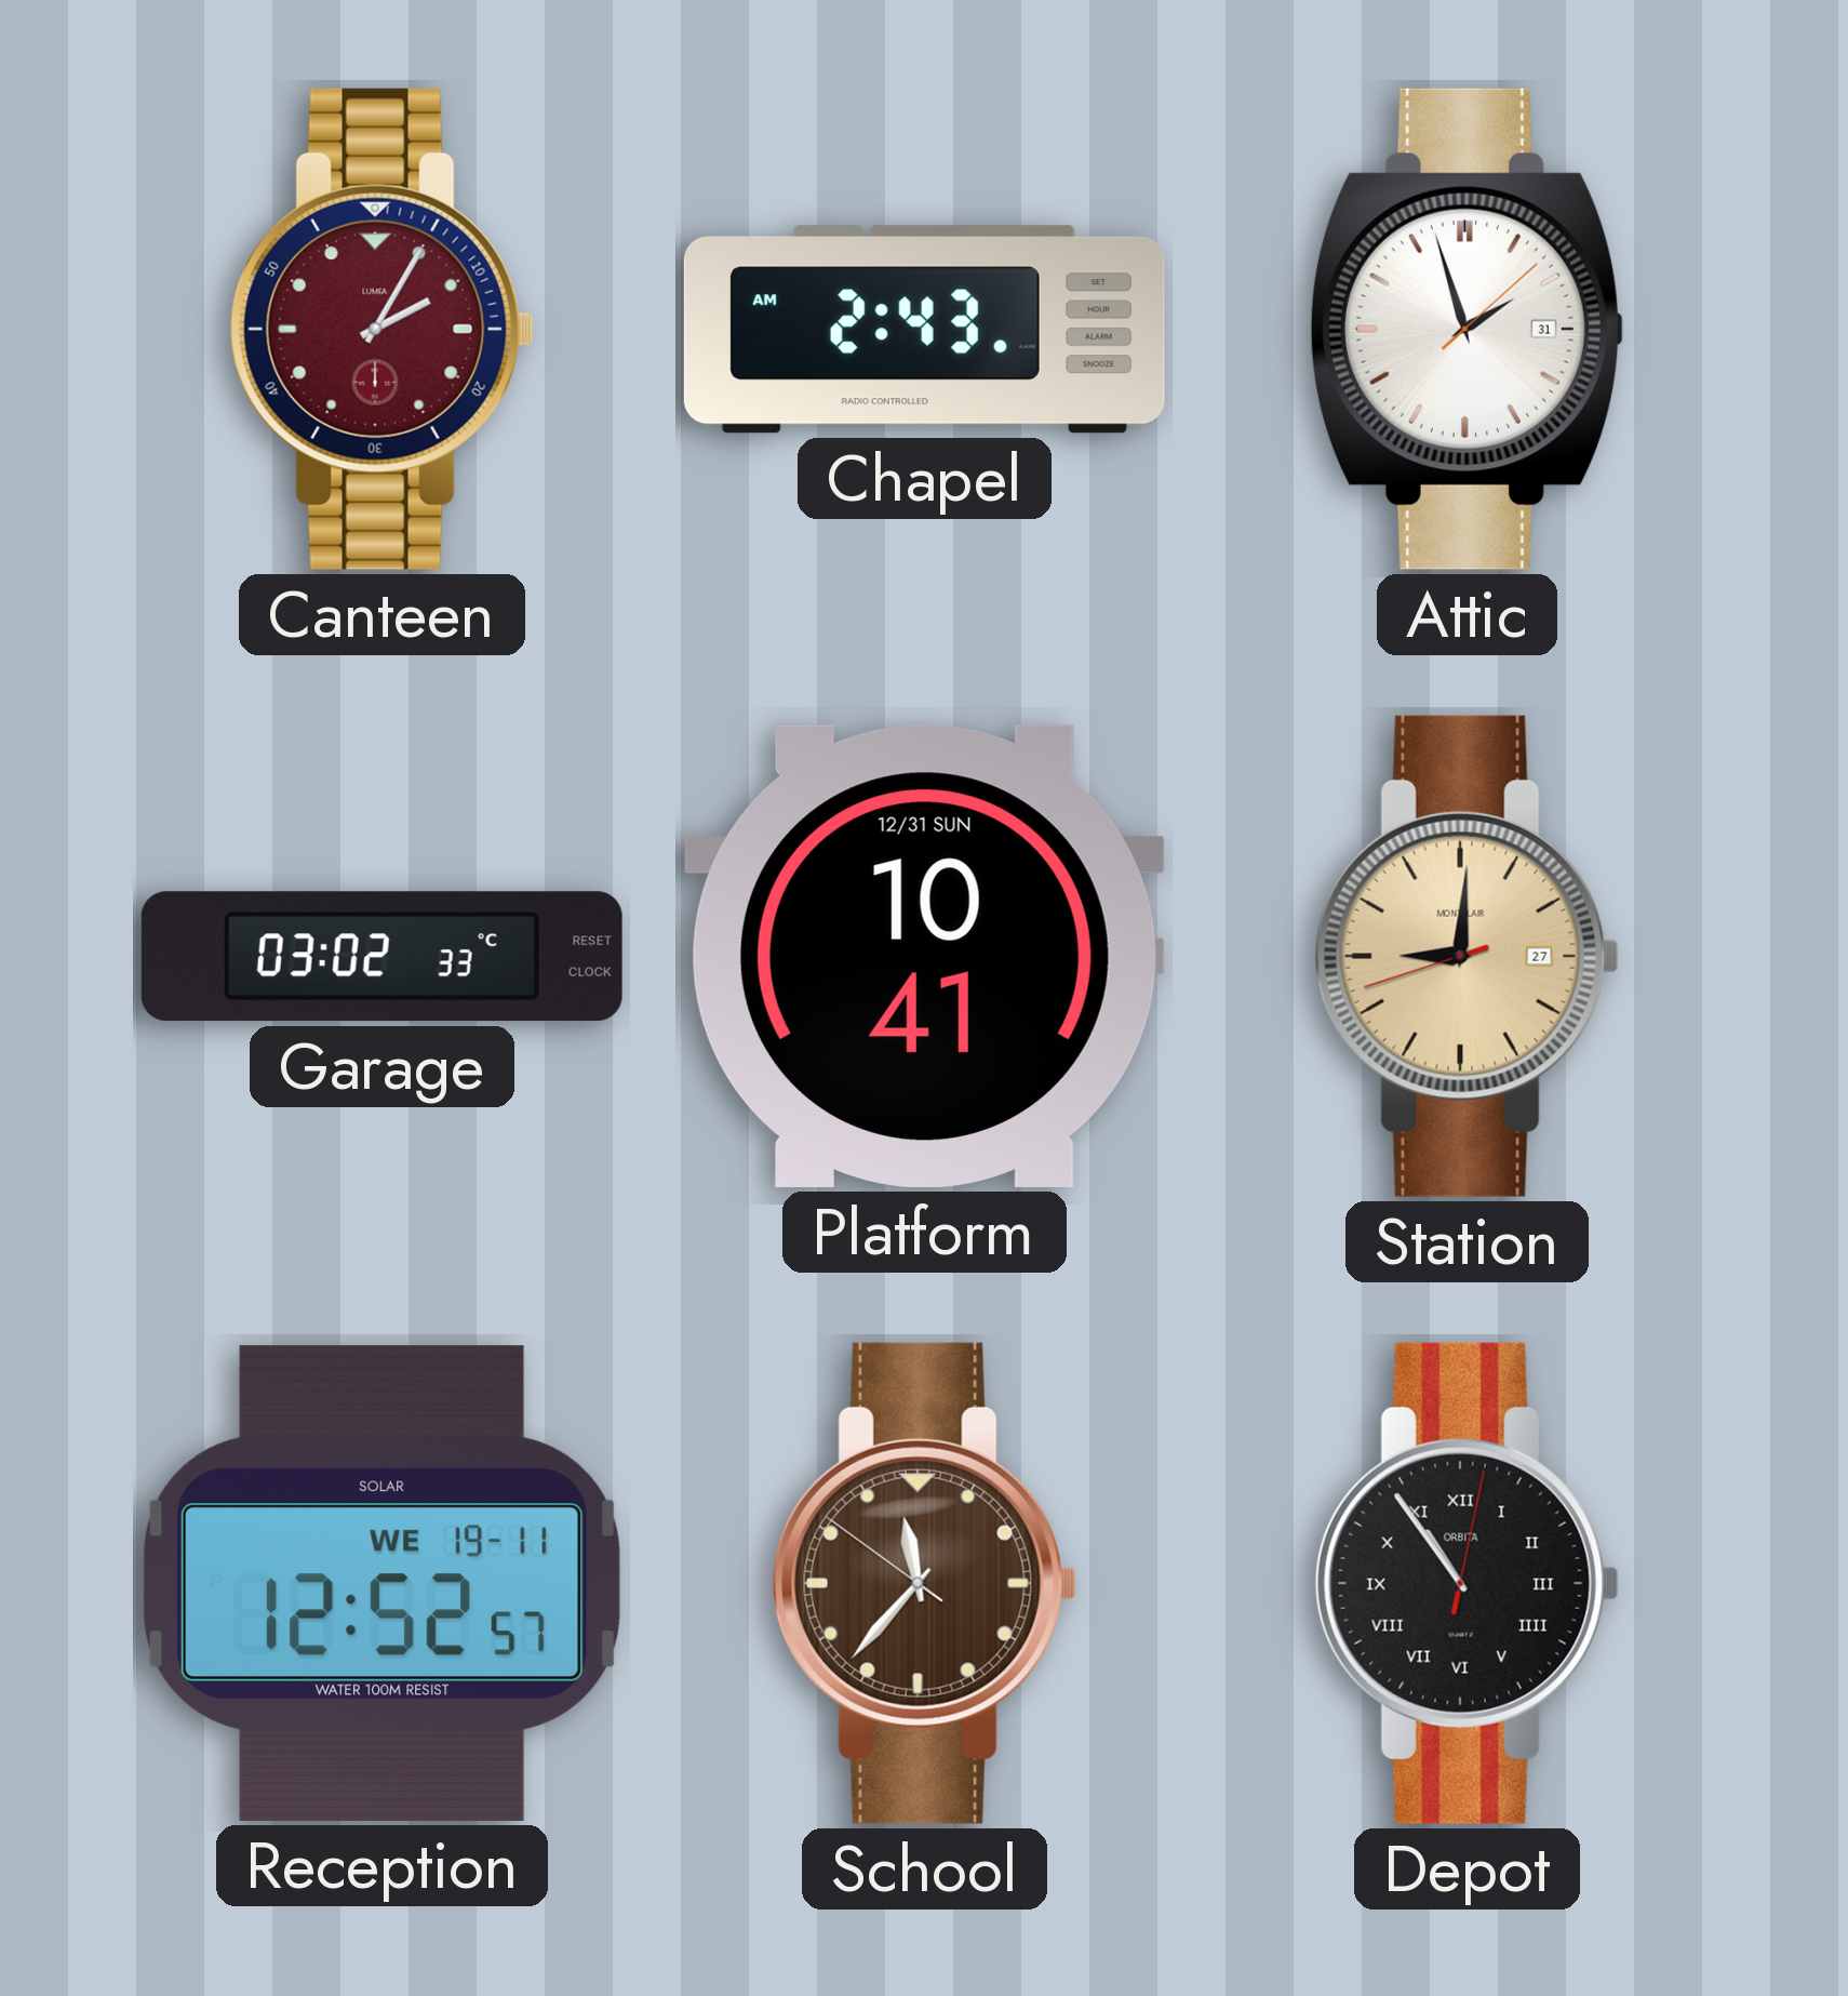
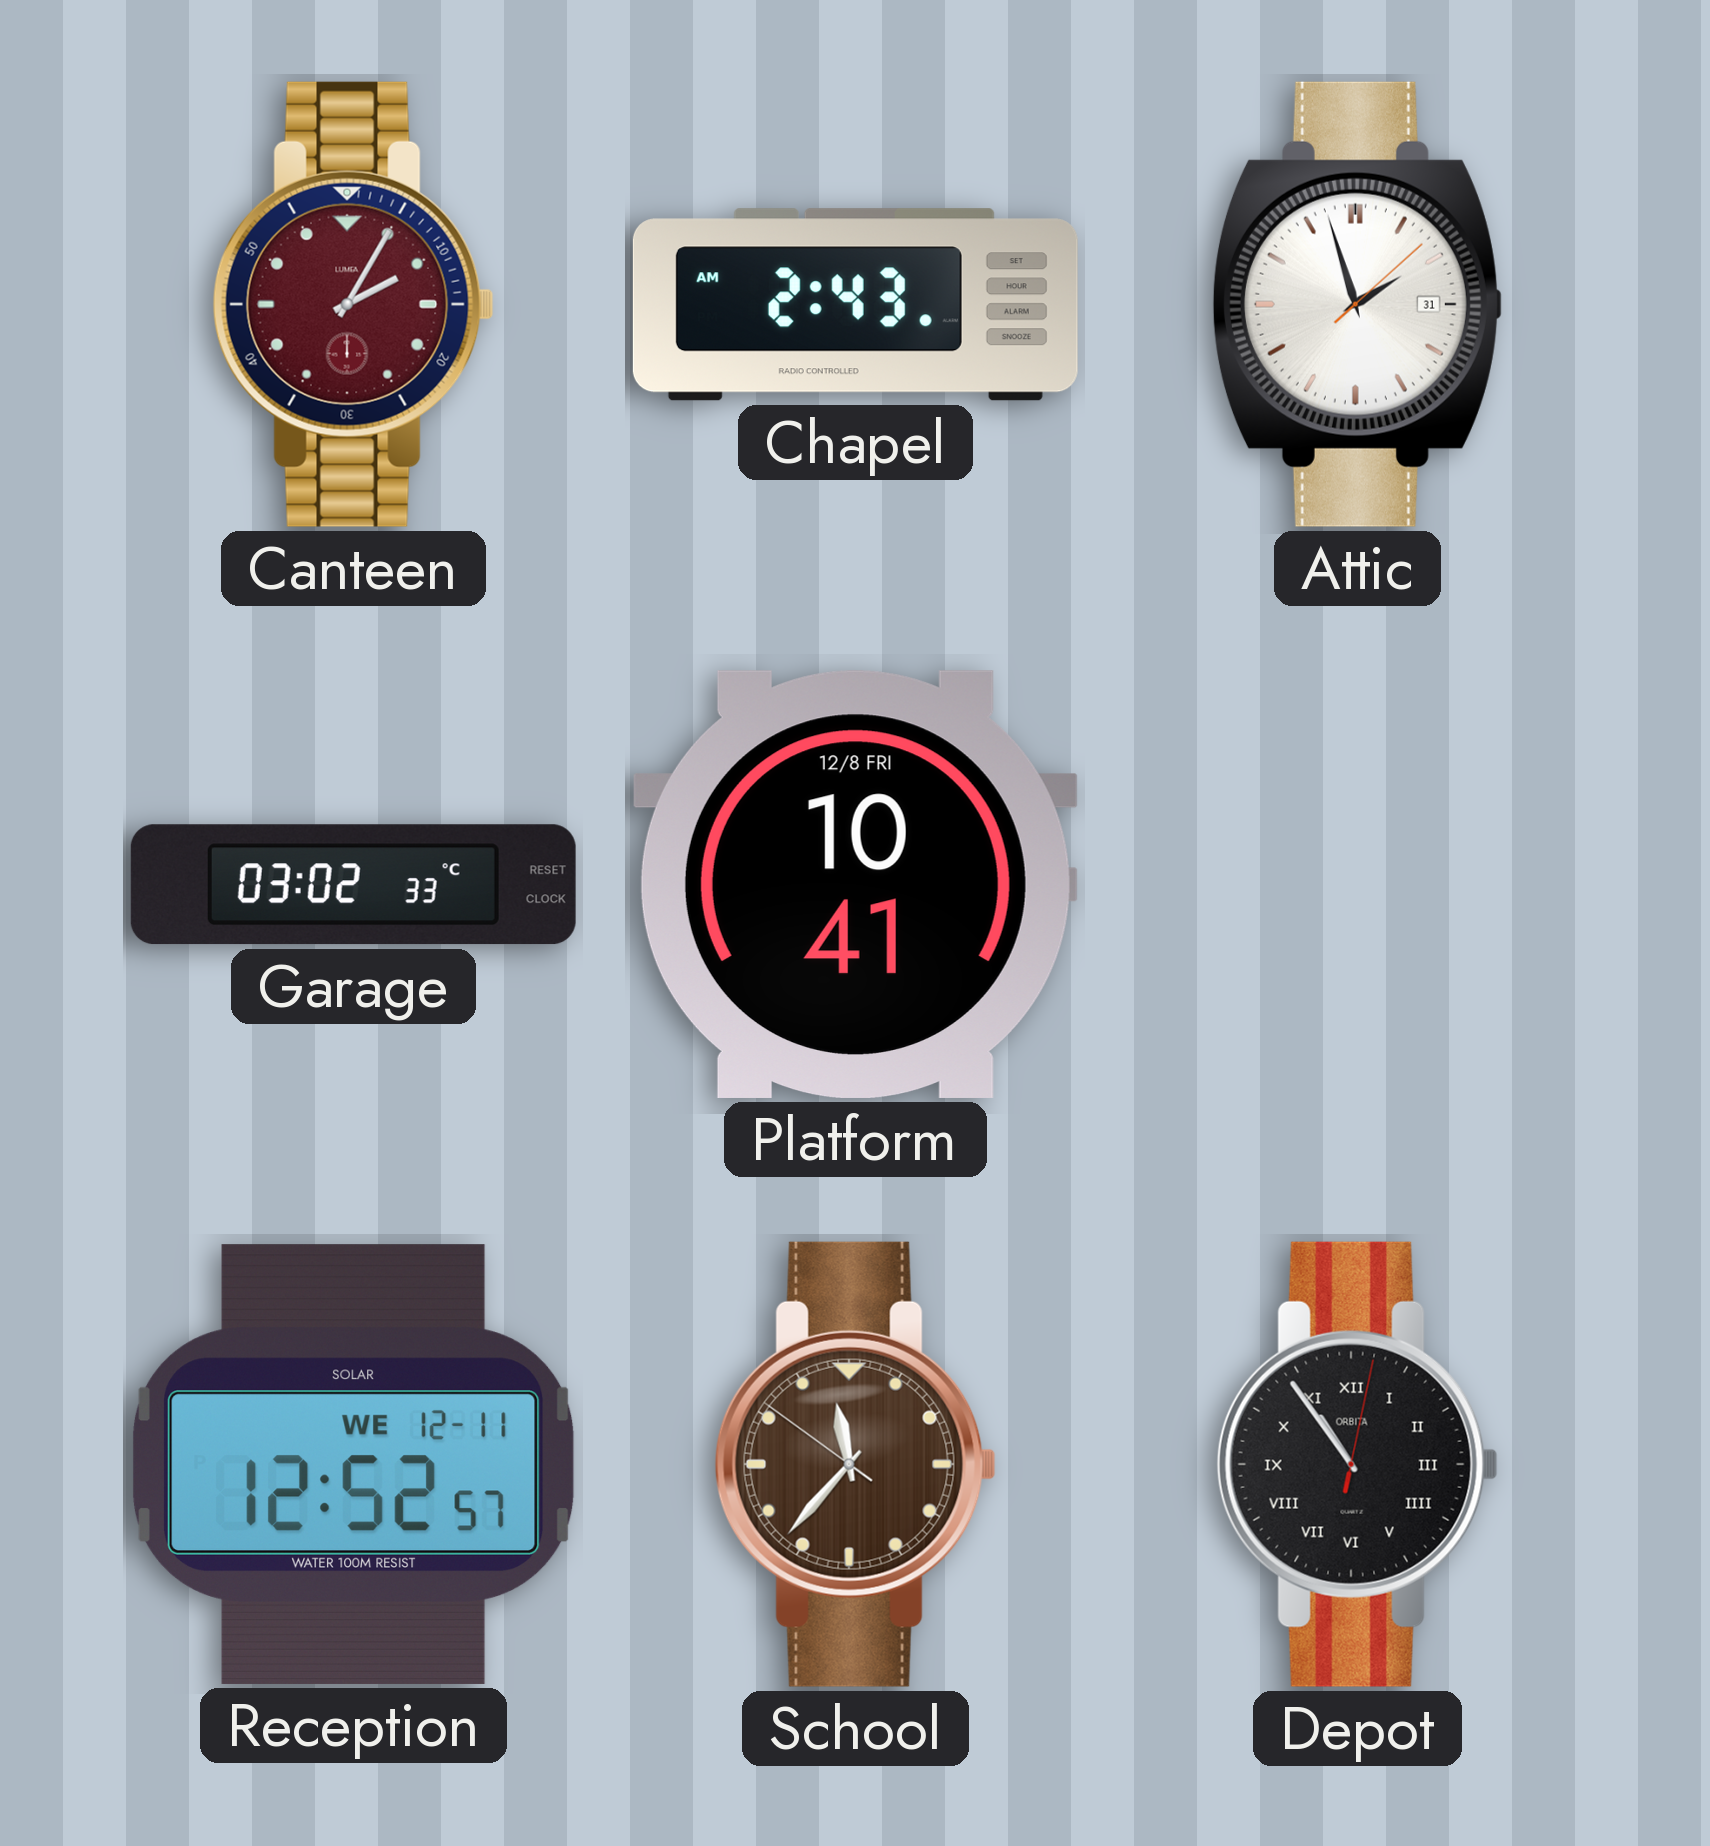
Platform date: 12/31 SUN -> 12/8 FRI (855, 884)
Station: 9:00 -> none (1467, 956)
Reception date: WE 19-11 -> WE 12-11 (353, 1464)
